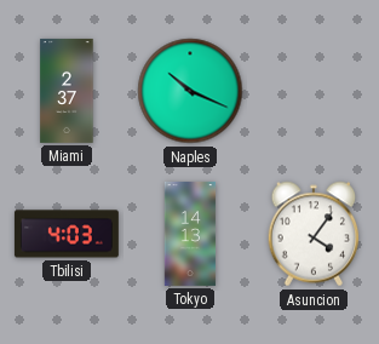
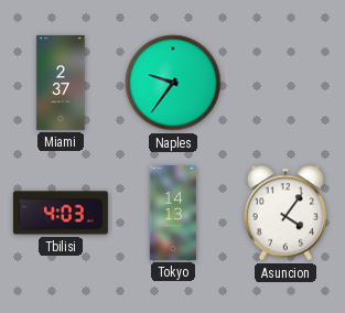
Naples: 10:19 -> 9:36 (173, 83)
